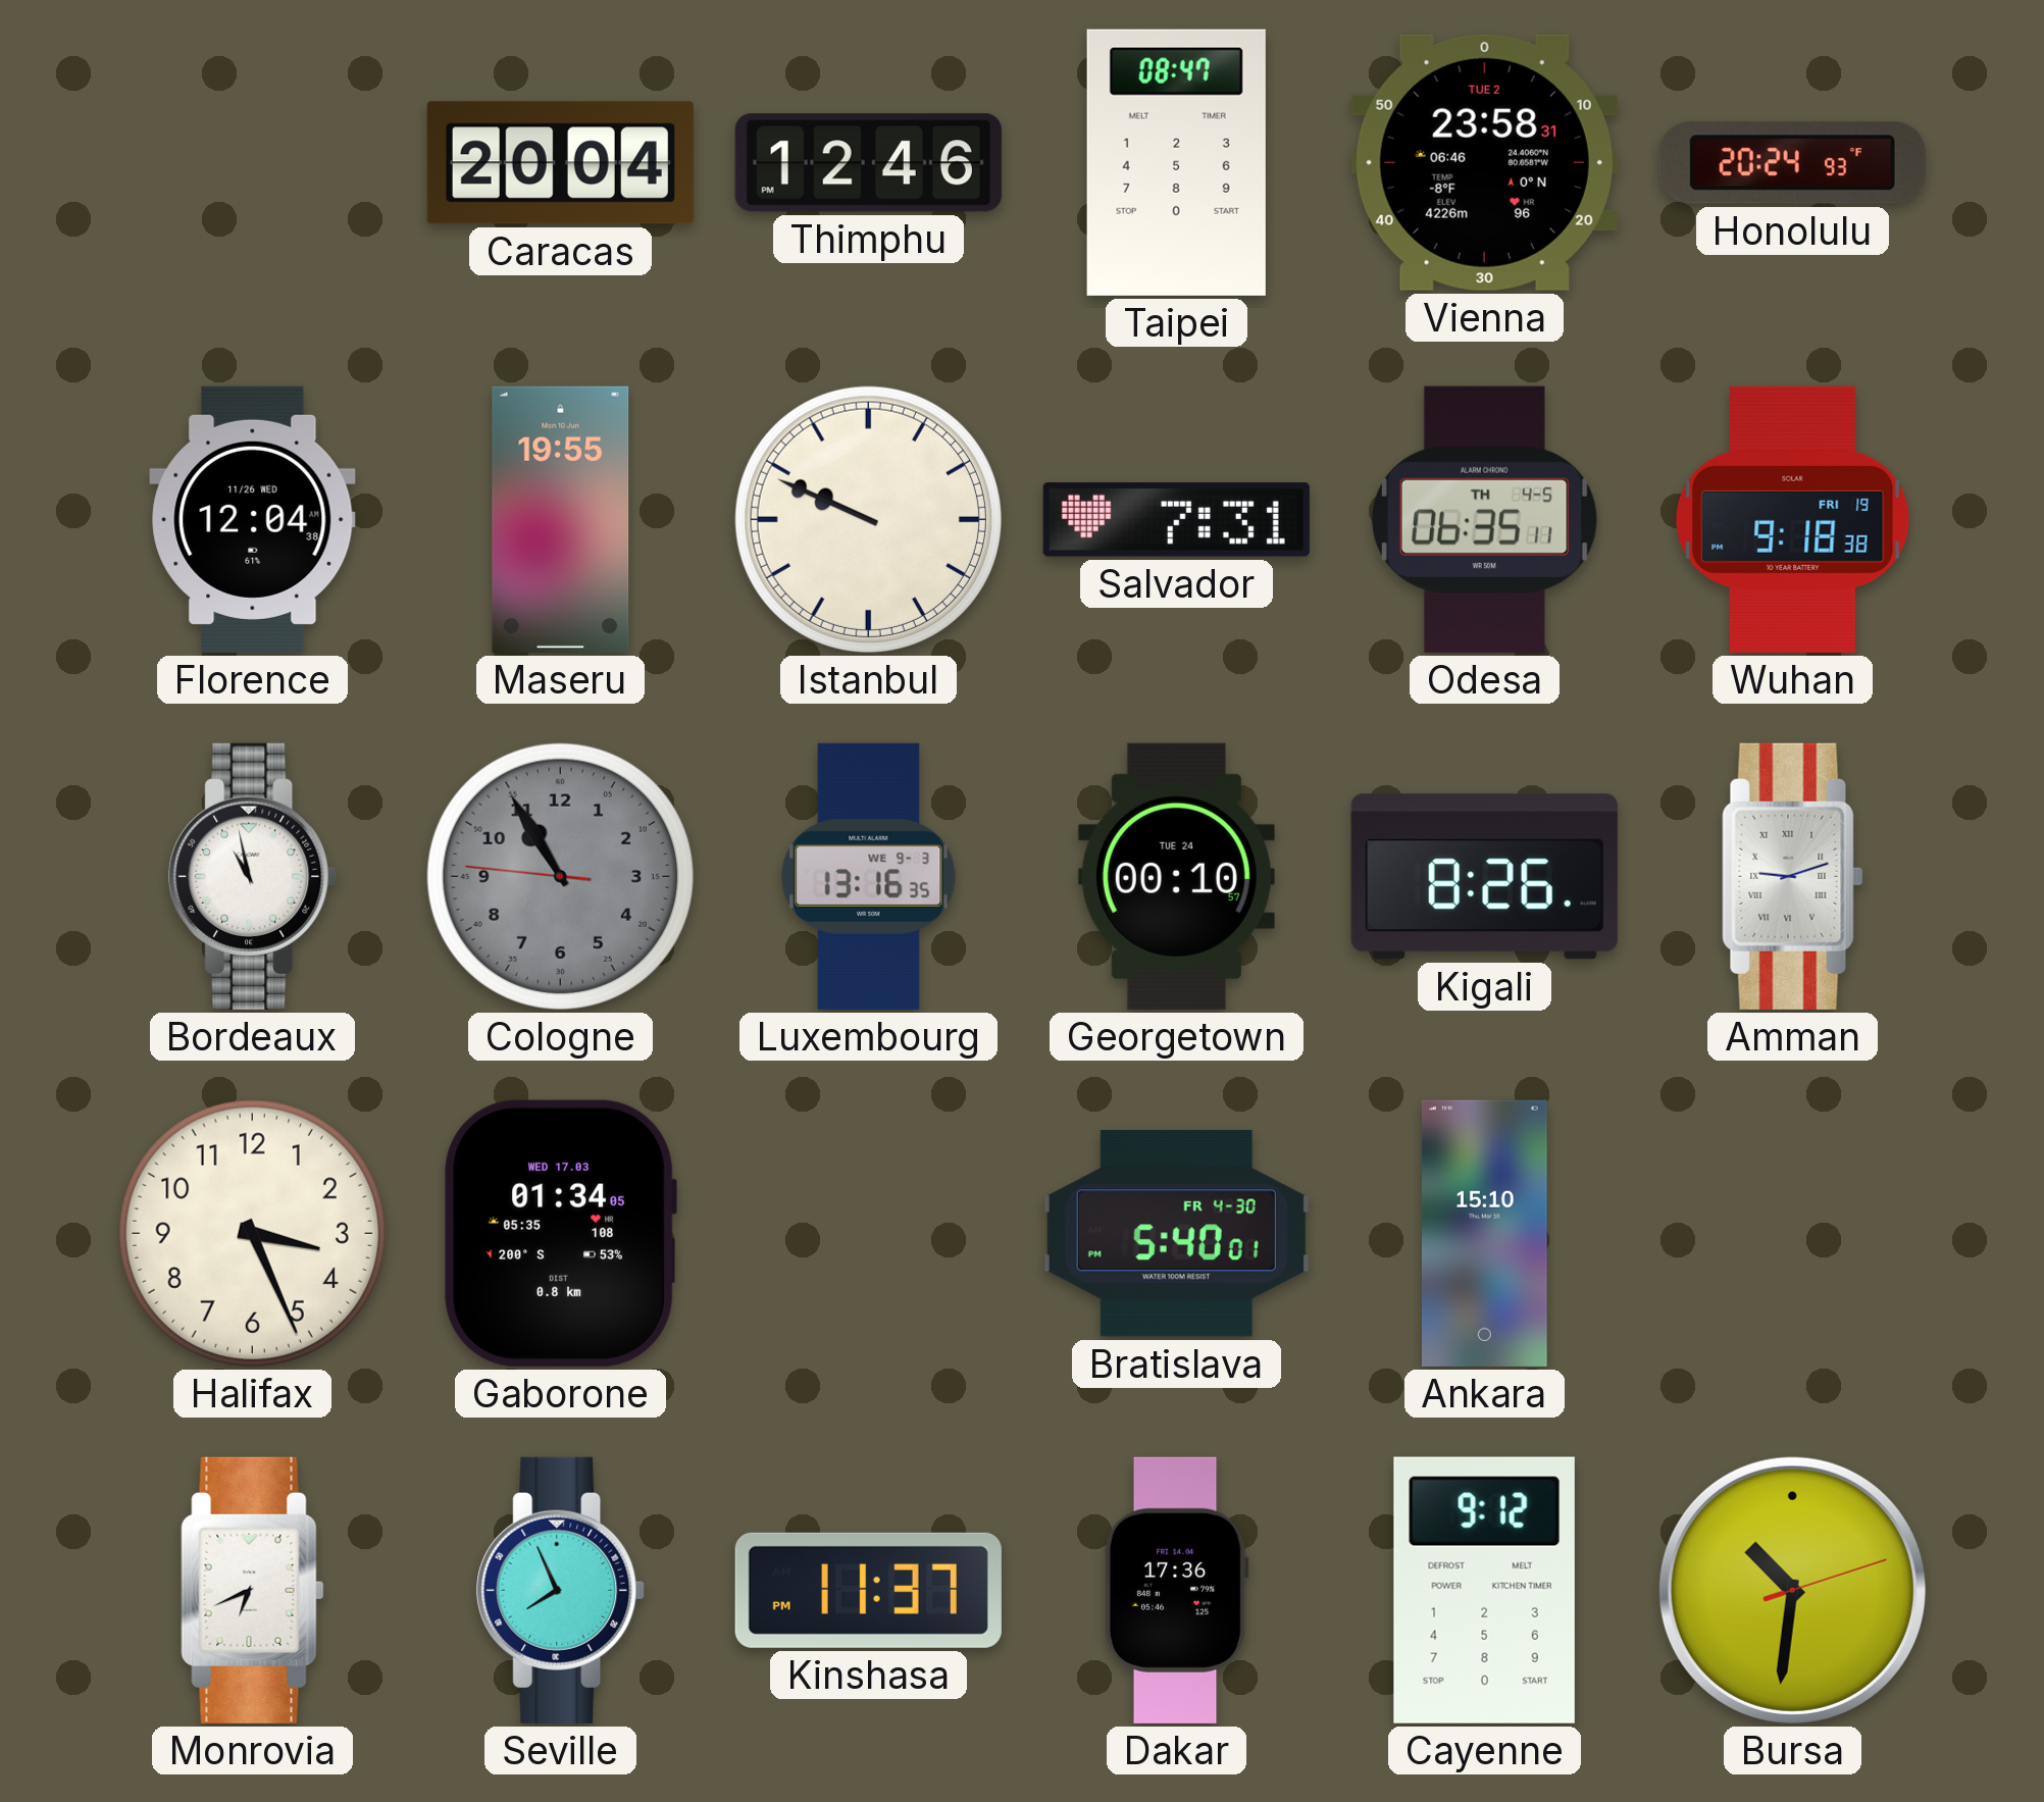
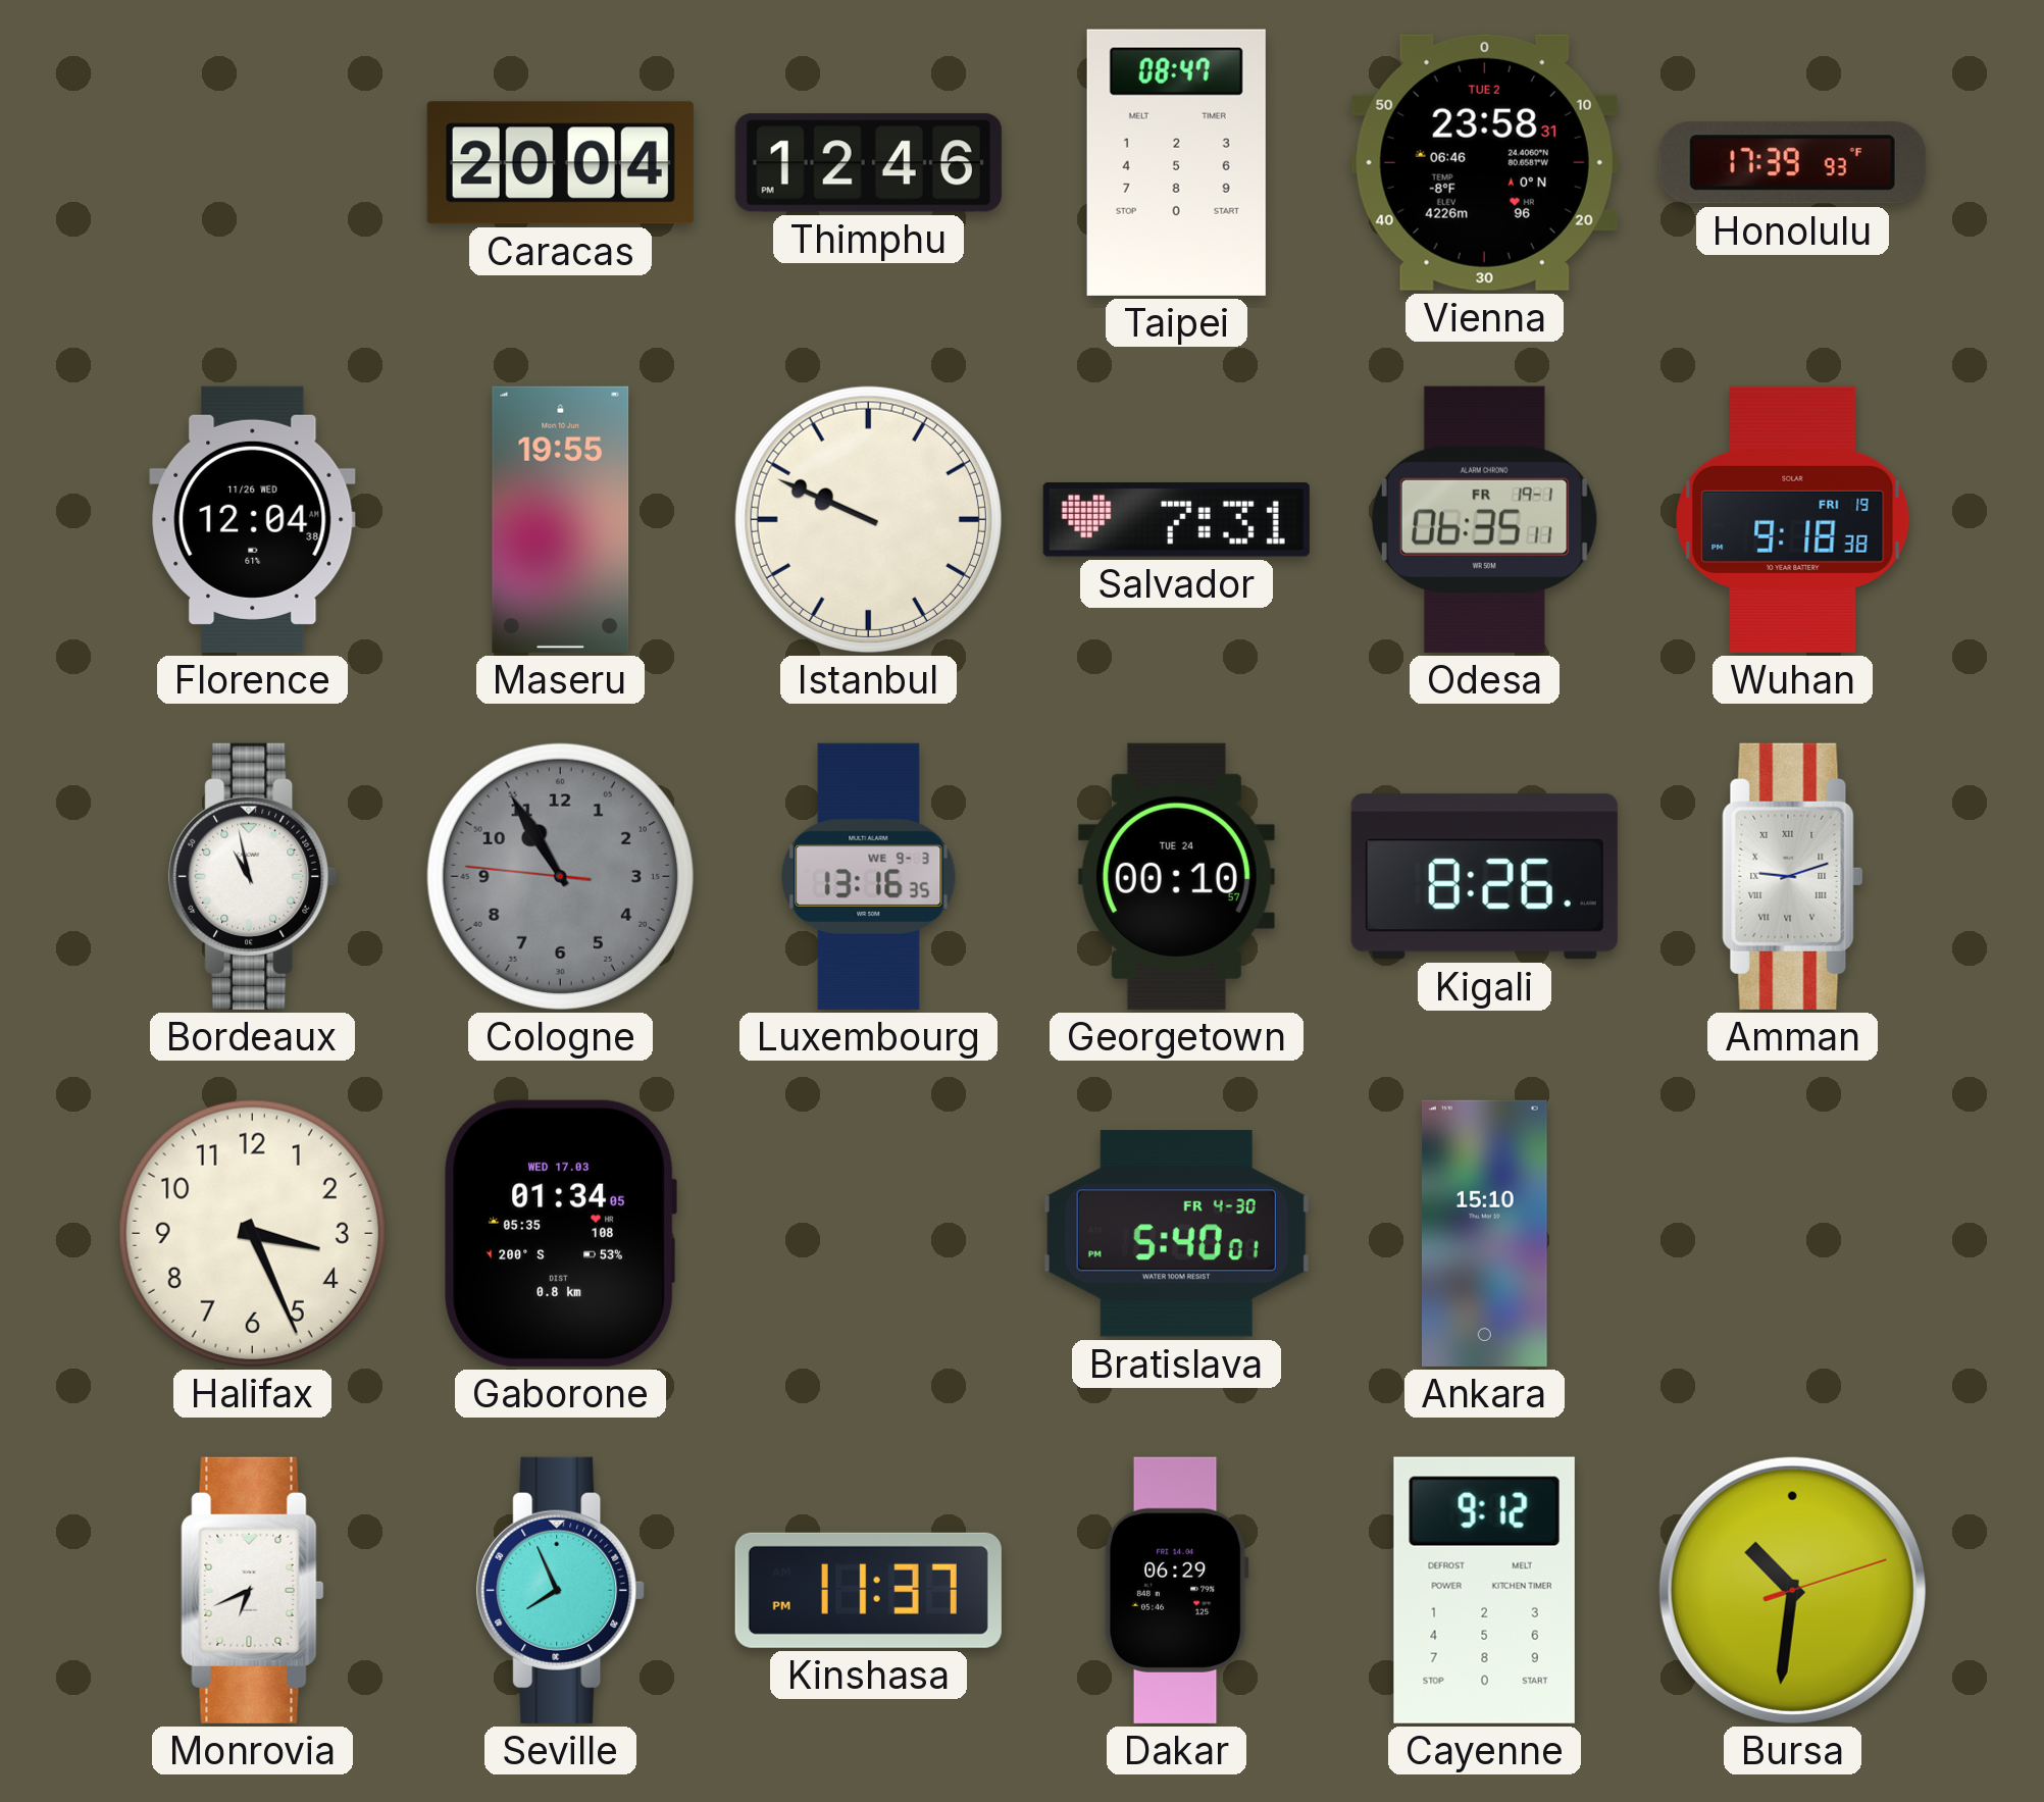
Honolulu: 20:24 -> 17:39 (1792, 163)
Odesa date: TH 4-5 -> FR 19-1 (1484, 519)
Dakar: 17:36 -> 06:29 (1176, 1590)
